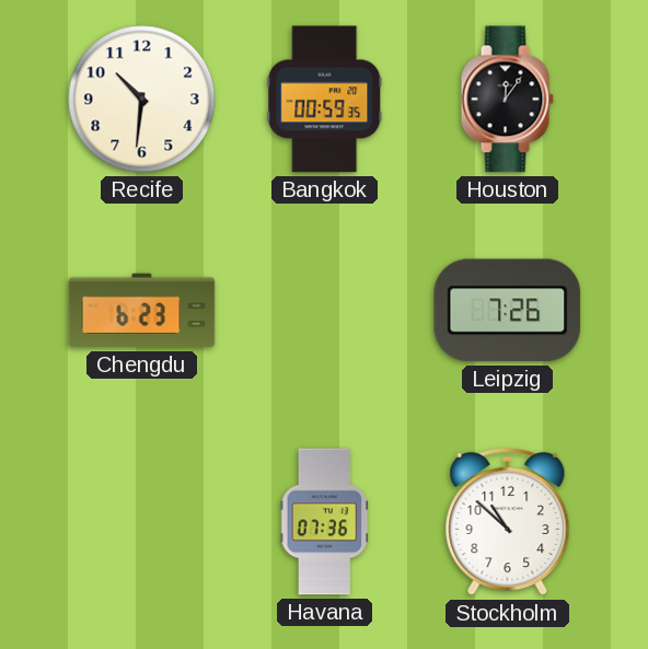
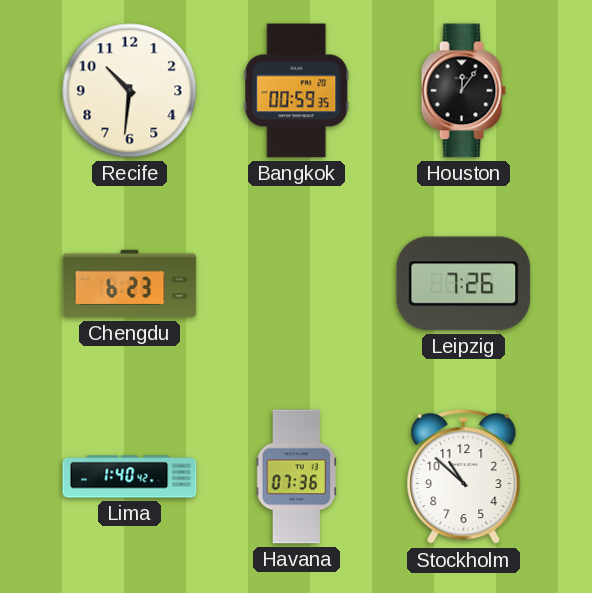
Lima: none -> 1:40 (130, 477)
